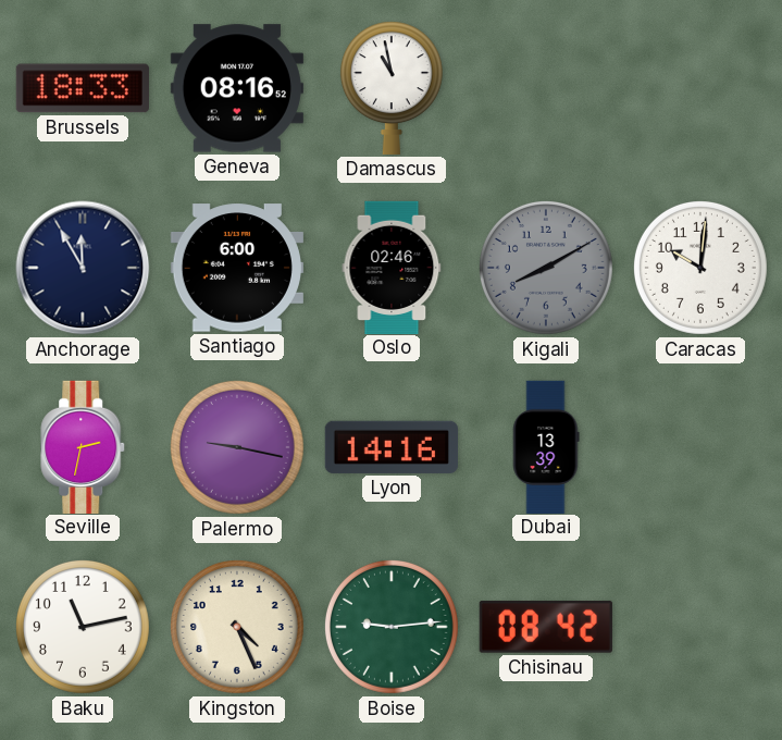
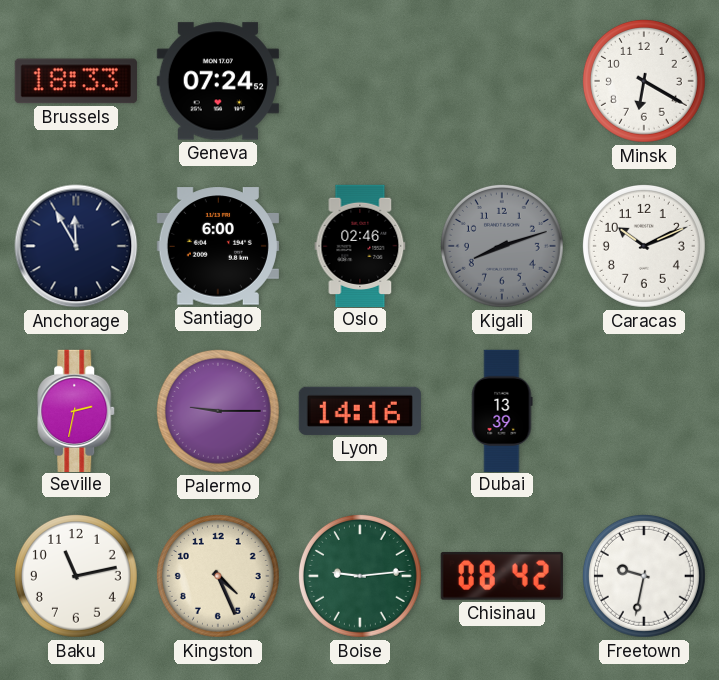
Geneva: 08:16 -> 07:24 (218, 81)
Damascus: 10:58 -> none (392, 88)
Minsk: none -> 6:20 (644, 81)
Kigali: 8:10 -> 8:12 (502, 246)
Caracas: 10:01 -> 10:11 (644, 246)
Palermo: 9:17 -> 9:15 (218, 411)
Freetown: none -> 9:32 (644, 576)
